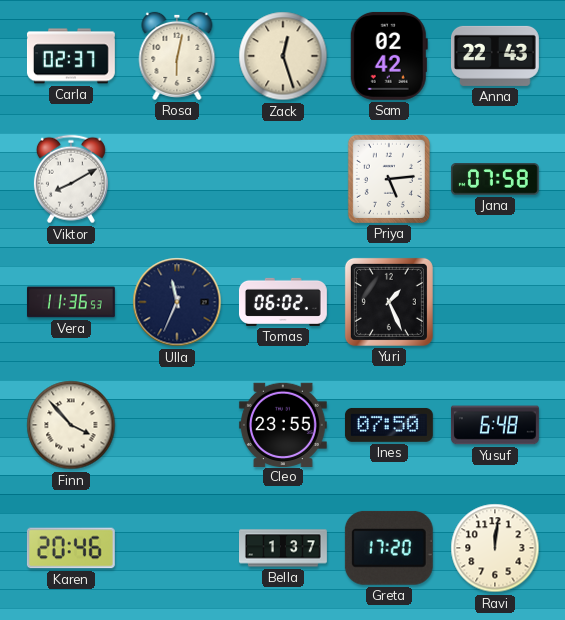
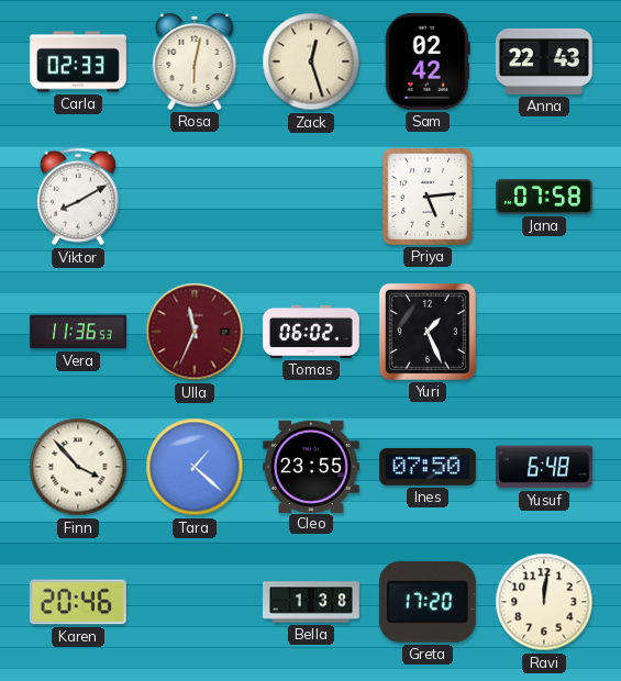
Carla: 02:37 -> 02:33 (78, 62)
Ulla dial: navy -> burgundy (195, 332)
Tara: none -> 1:22 (195, 467)
Bella: 1:37 -> 1:38 (312, 602)
